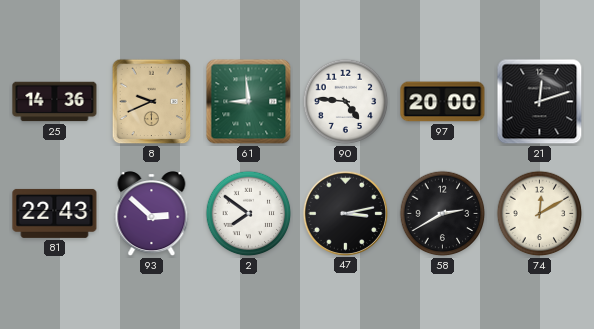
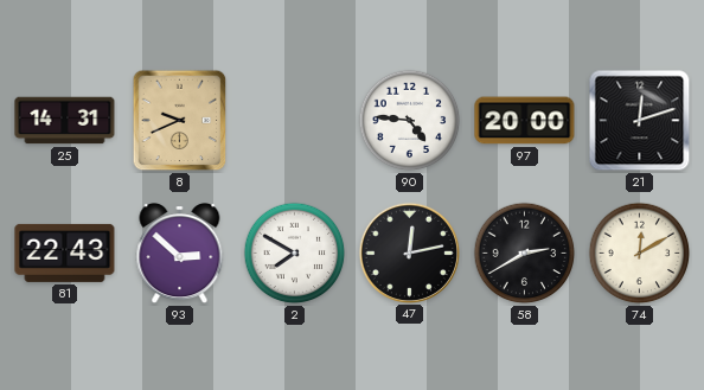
25: 14:36 -> 14:31 (65, 121)
61: 8:59 -> none (249, 102)
2: 7:51 -> 7:50 (295, 254)
47: 3:13 -> 12:13 (409, 252)
